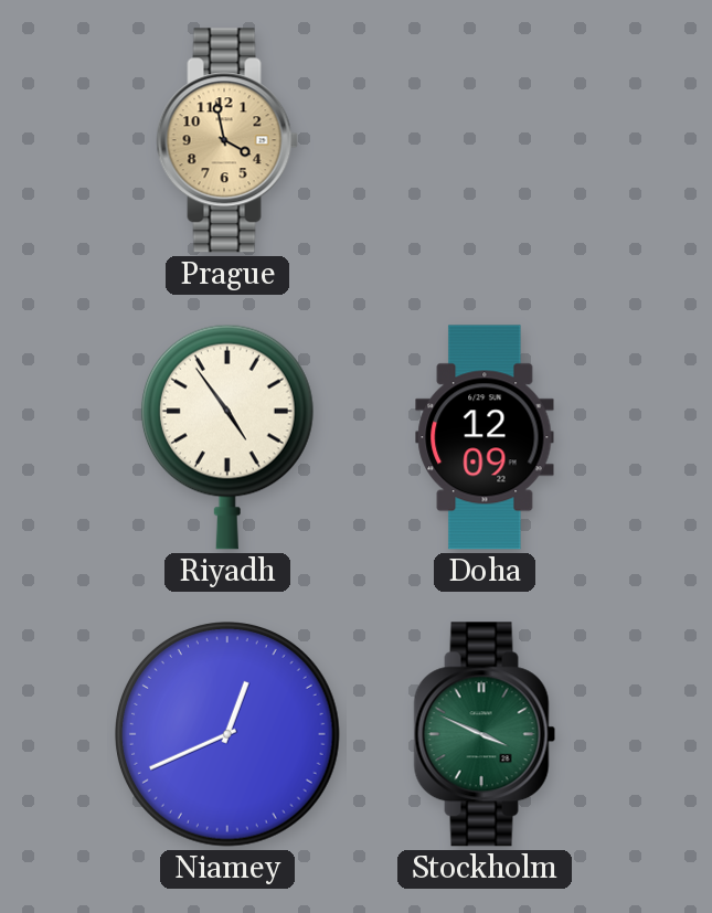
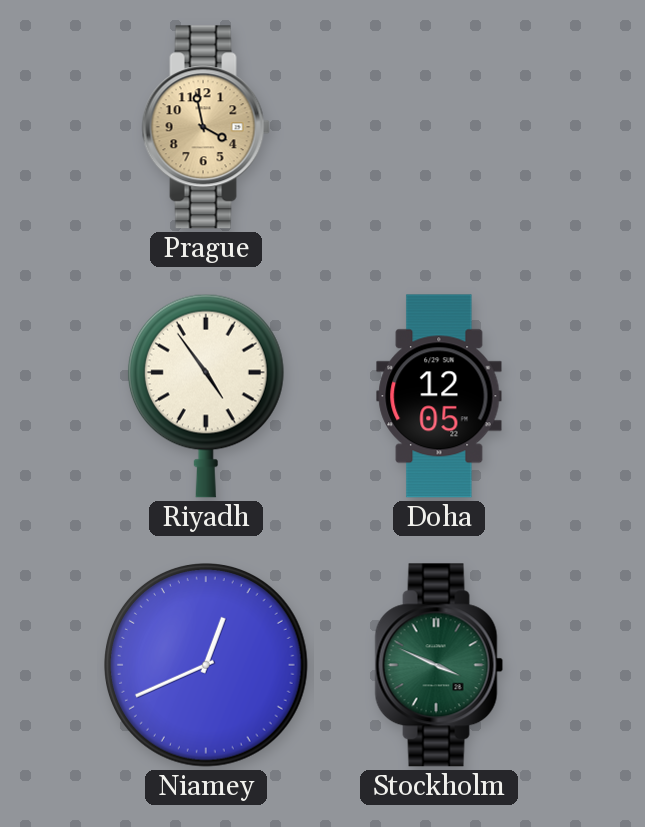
Doha: 12:09 -> 12:05 (439, 396)
